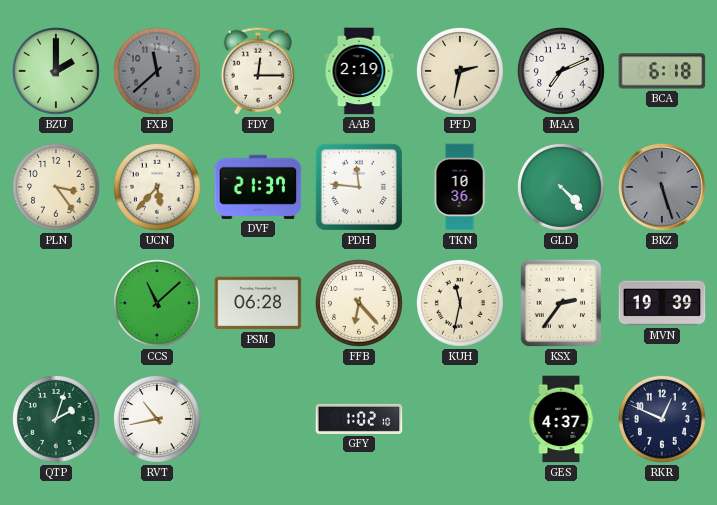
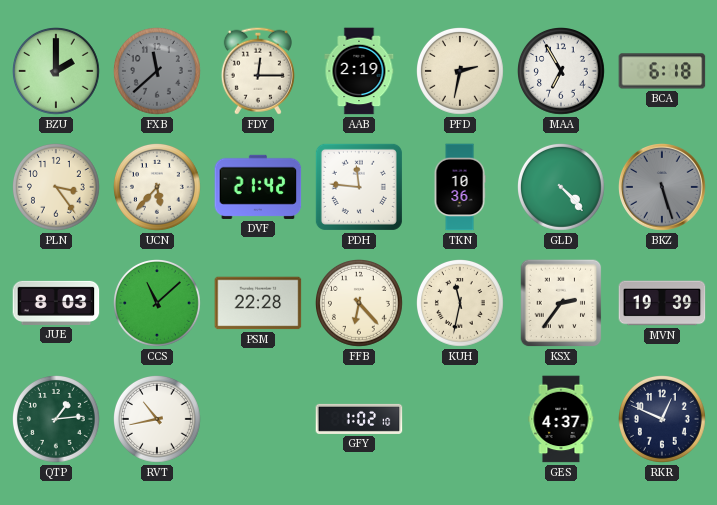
MAA: 7:11 -> 6:55 (562, 72)
DVF: 21:37 -> 21:42 (258, 187)
JUE: none -> 8:03 (56, 303)
PSM: 06:28 -> 22:28 (258, 303)
QTP: 2:03 -> 1:14 (57, 420)
